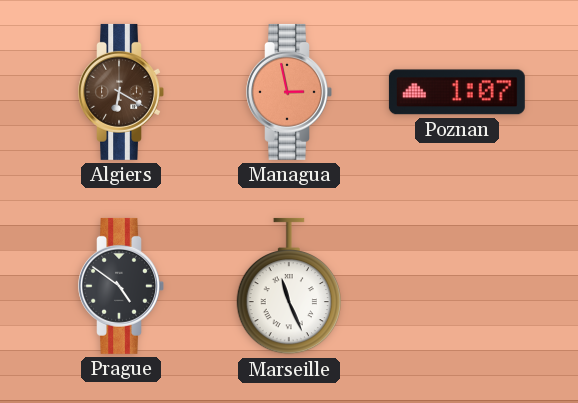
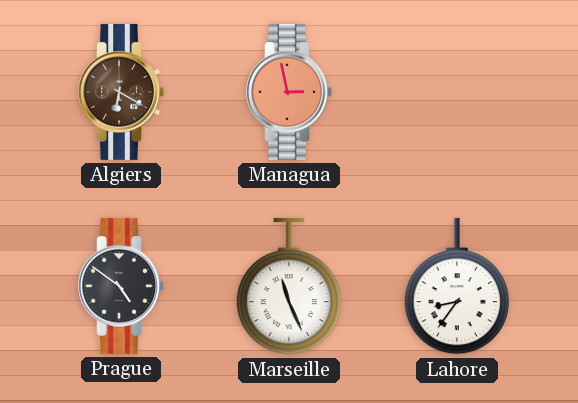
Poznan: 1:07 -> none (457, 92)
Lahore: none -> 8:36 (457, 286)
